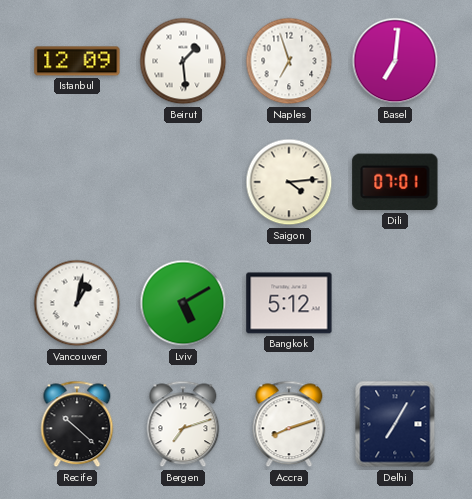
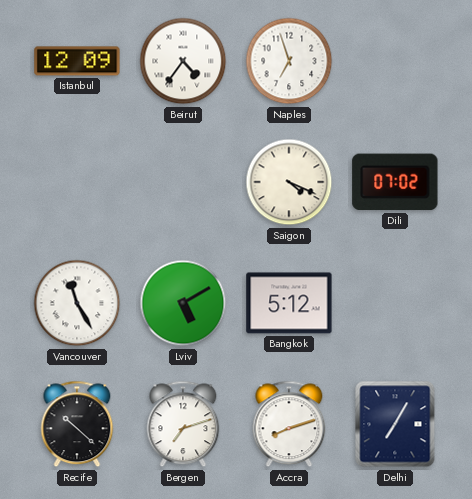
Beirut: 1:29 -> 4:36 (183, 61)
Basel: 7:01 -> none (395, 61)
Saigon: 4:14 -> 4:19 (289, 182)
Dili: 07:01 -> 07:02 (395, 182)
Vancouver: 1:02 -> 11:25 (77, 303)
